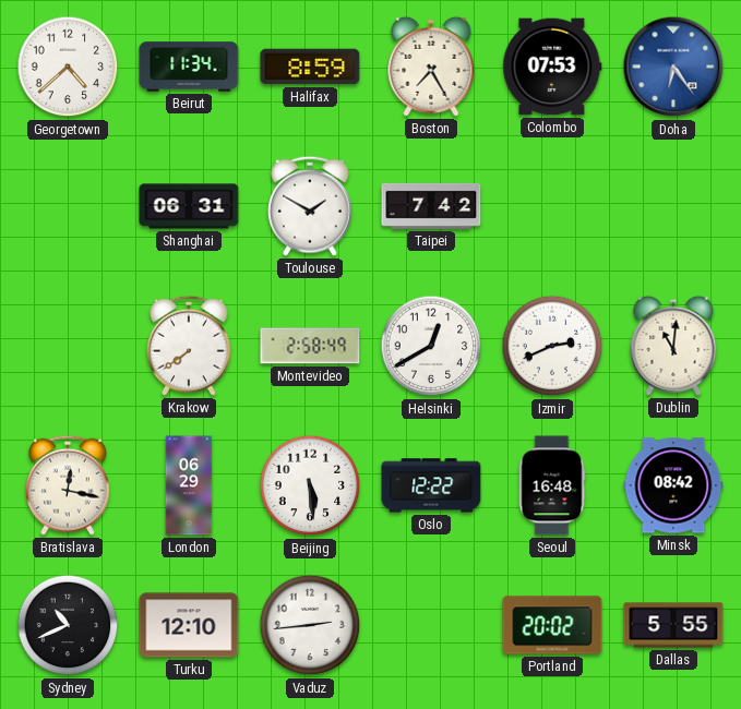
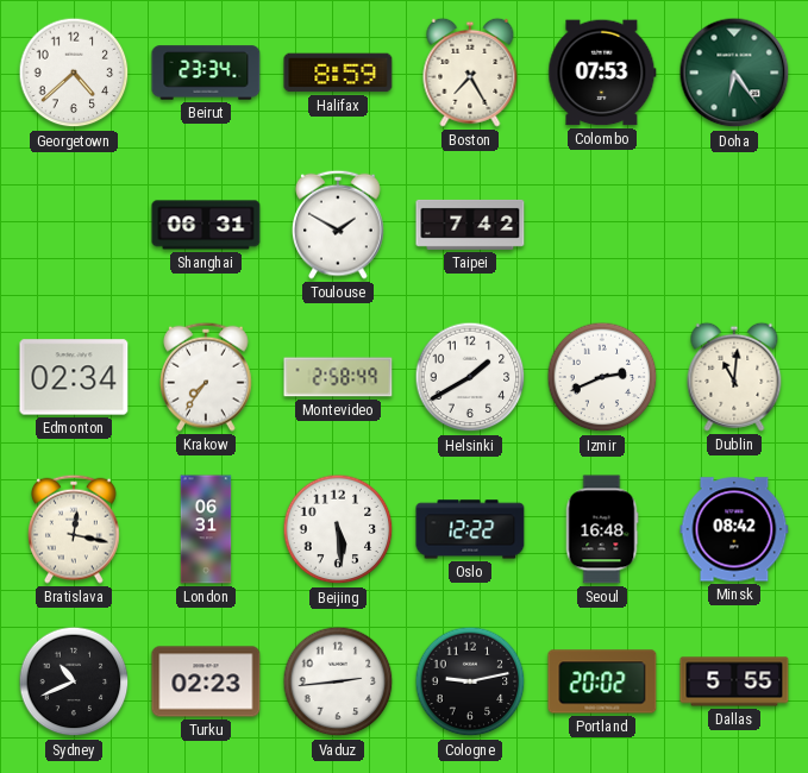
Beirut: 11:34 -> 23:34 (206, 73)
Doha dial: blue -> green (734, 73)
Edmonton: none -> 02:34 (74, 377)
Krakow: 7:39 -> 7:36 (207, 377)
Helsinki: 12:40 -> 1:40 (470, 377)
London: 06:29 -> 06:31 (206, 529)
Turku: 12:10 -> 02:23 (206, 681)
Cologne: none -> 9:13 (470, 681)
